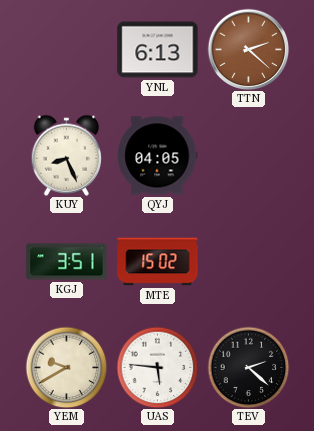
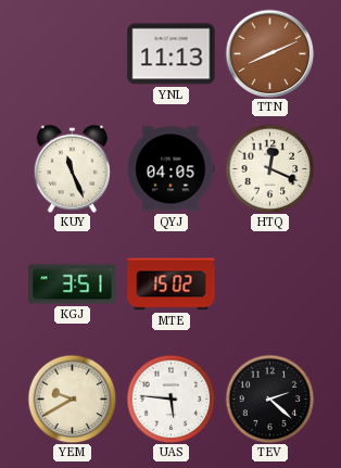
YNL: 6:13 -> 11:13 (172, 54)
TTN: 2:22 -> 8:11 (269, 53)
KUY: 8:26 -> 11:26 (73, 168)
HTQ: none -> 12:19 (269, 168)
